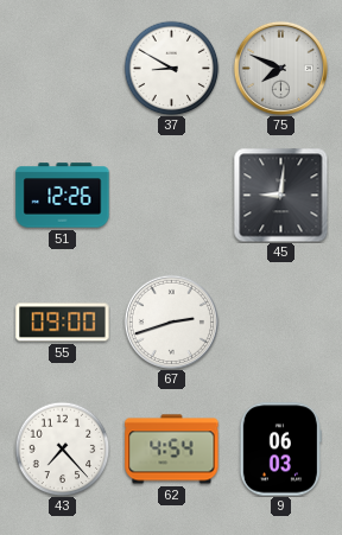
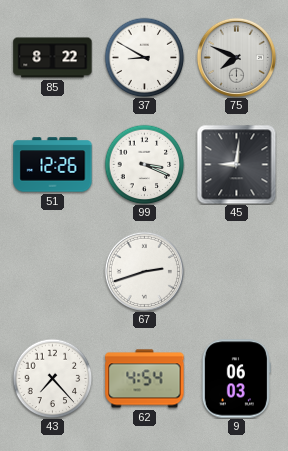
85: none -> 8:22 (53, 58)
99: none -> 3:19 (144, 164)
55: 09:00 -> none (63, 323)
